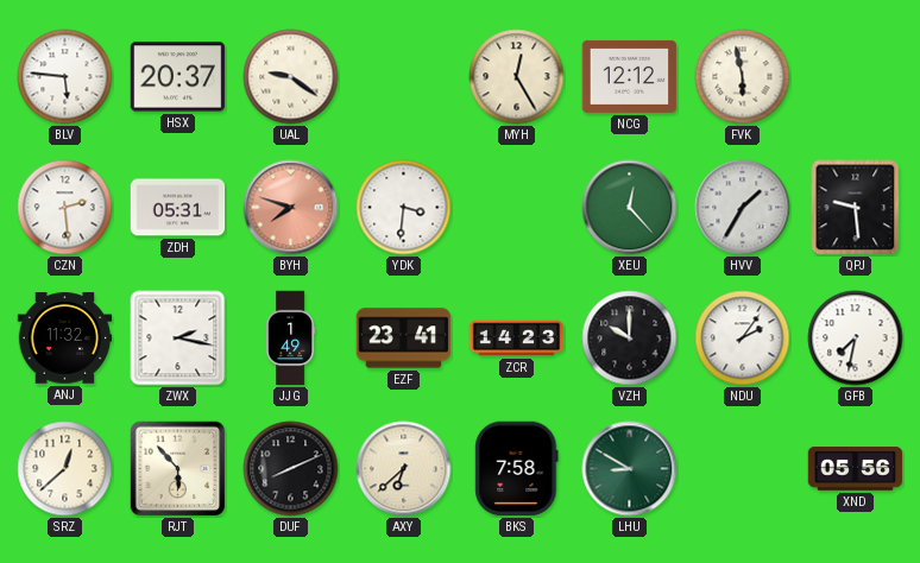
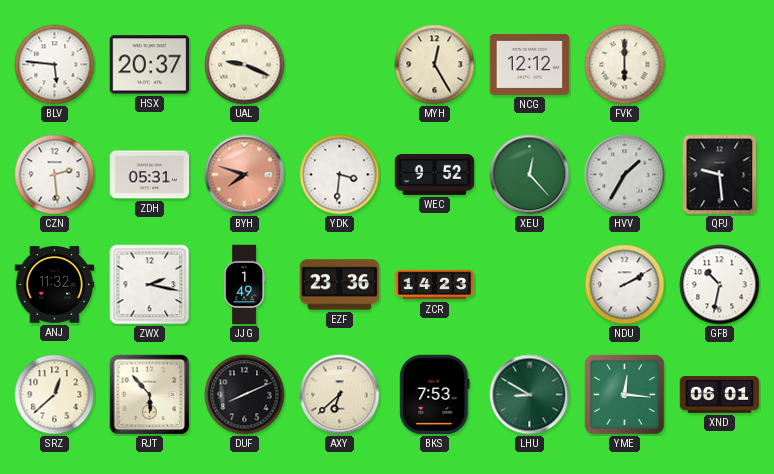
UAL: 9:21 -> 9:19 (245, 65)
FVK: 5:58 -> 6:00 (625, 65)
WEC: none -> 9:52 (435, 175)
EZF: 23:41 -> 23:36 (340, 285)
VZH: 10:00 -> none (630, 339)
NDU: 2:06 -> 2:10 (625, 285)
GFB: 7:32 -> 10:32 (720, 285)
BKS: 7:58 -> 7:53 (435, 395)
YME: none -> 12:16 (625, 395)
XND: 05:56 -> 06:01 (720, 395)
